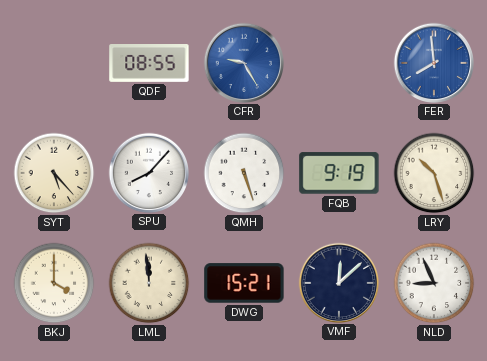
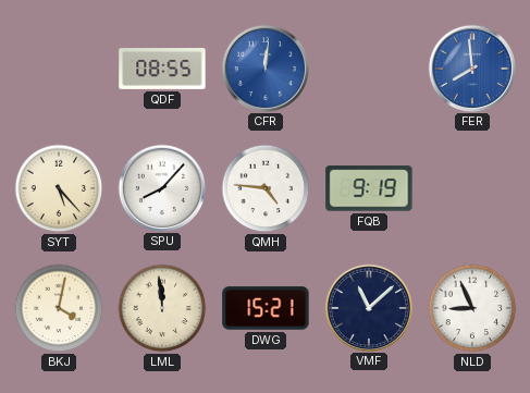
CFR: 9:25 -> 12:01 (264, 67)
QMH: 5:27 -> 4:46 (266, 188)
LRY: 10:27 -> none (434, 173)
BKJ: 4:00 -> 4:02 (59, 308)
VMF: 12:08 -> 11:08 (368, 307)
